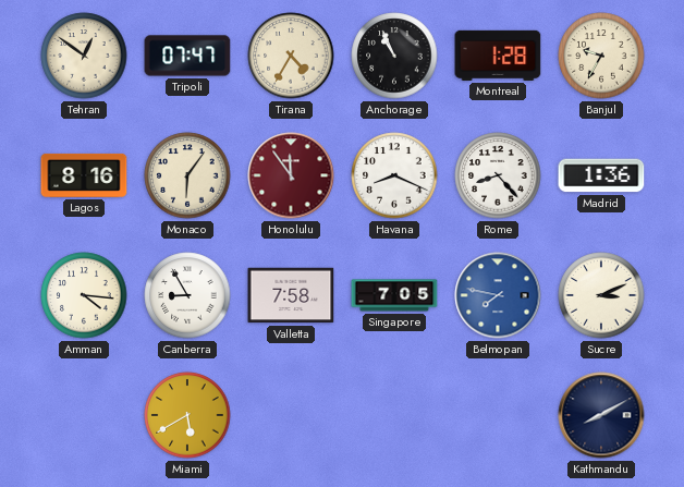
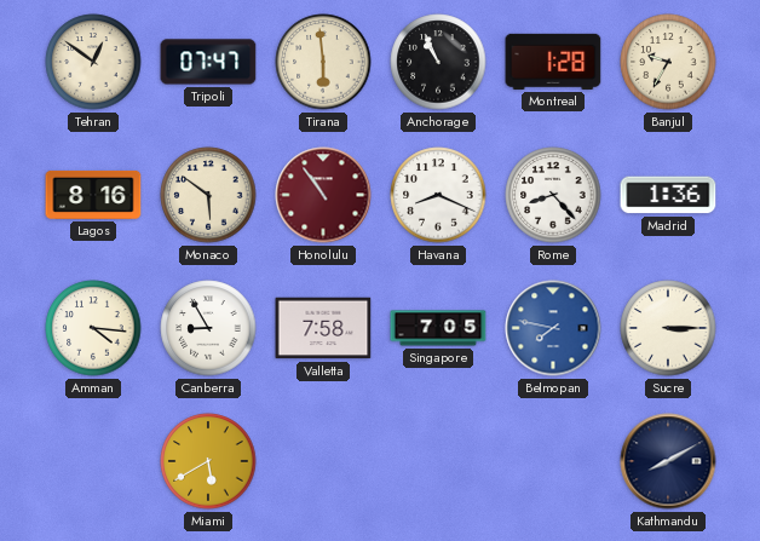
Tirana: 4:35 -> 5:59 (323, 62)
Monaco: 6:06 -> 5:51 (208, 195)
Honolulu: 11:54 -> 10:54 (323, 195)
Sucre: 3:11 -> 3:15 (668, 328)
